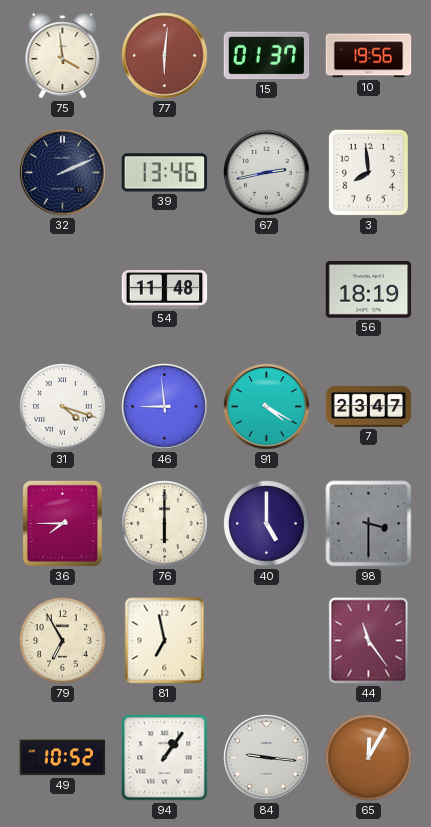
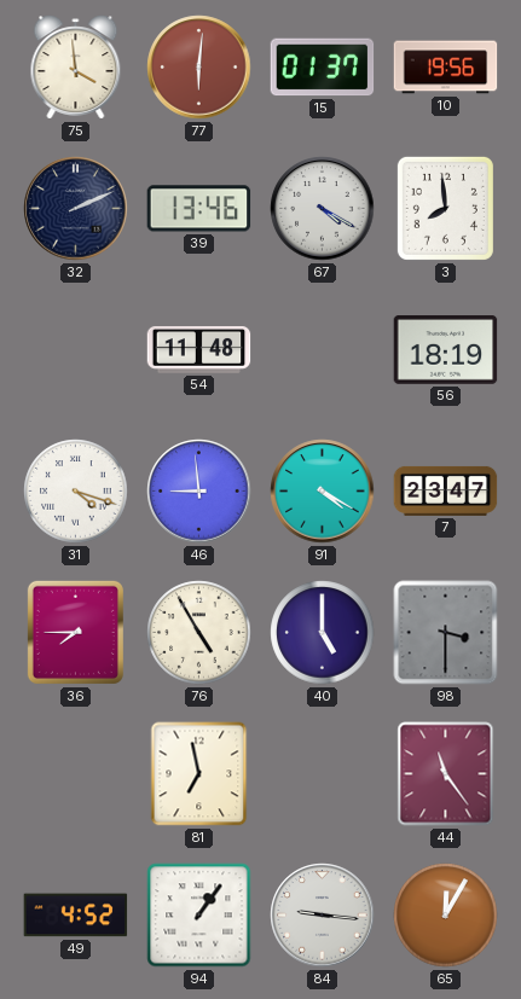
67: 2:43 -> 4:20 (323, 209)
76: 6:00 -> 4:55 (199, 633)
79: 6:55 -> none (63, 641)
49: 10:52 -> 4:52 (76, 916)
